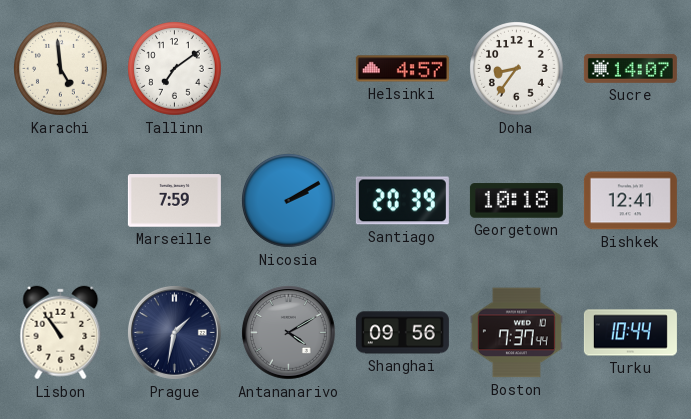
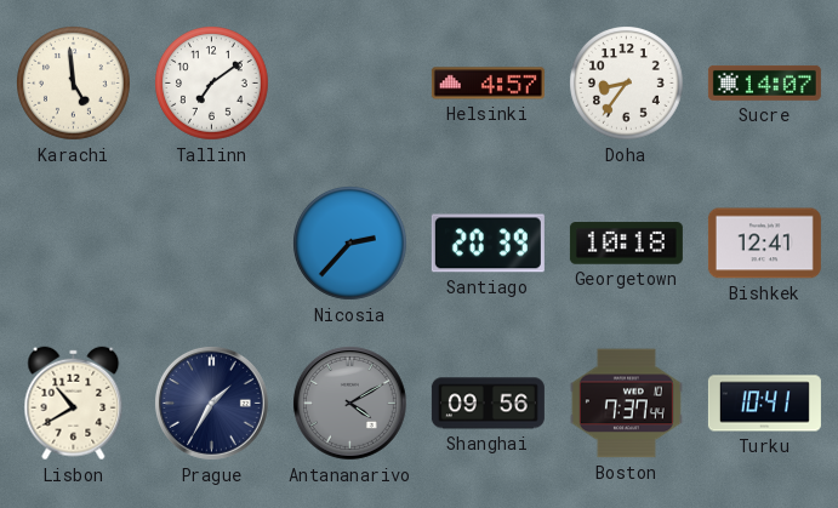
Marseille: 7:59 -> none (174, 201)
Nicosia: 2:10 -> 2:37 (350, 244)
Lisbon: 10:54 -> 10:40 (74, 404)
Prague: 1:32 -> 1:35 (211, 403)
Turku: 10:44 -> 10:41 (764, 404)
